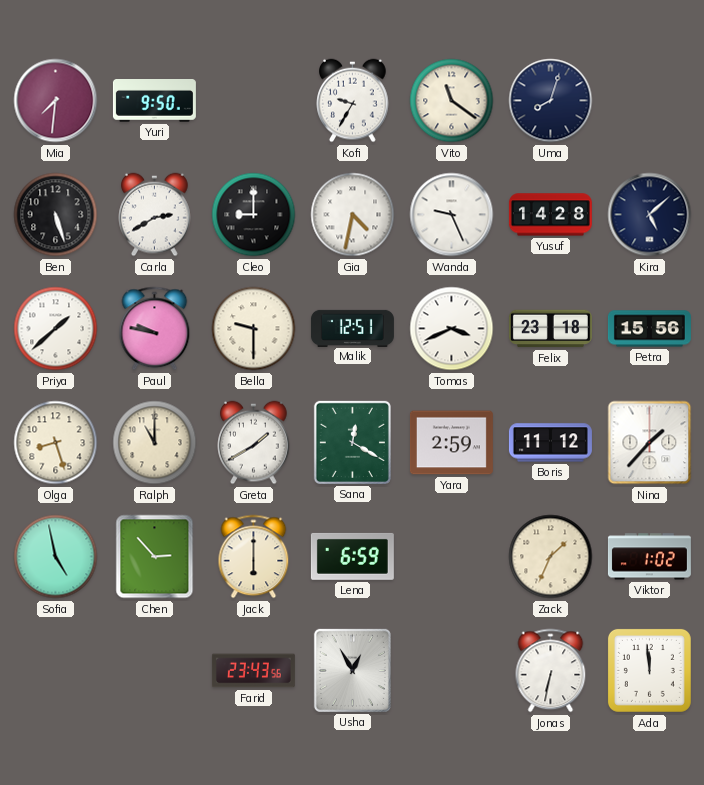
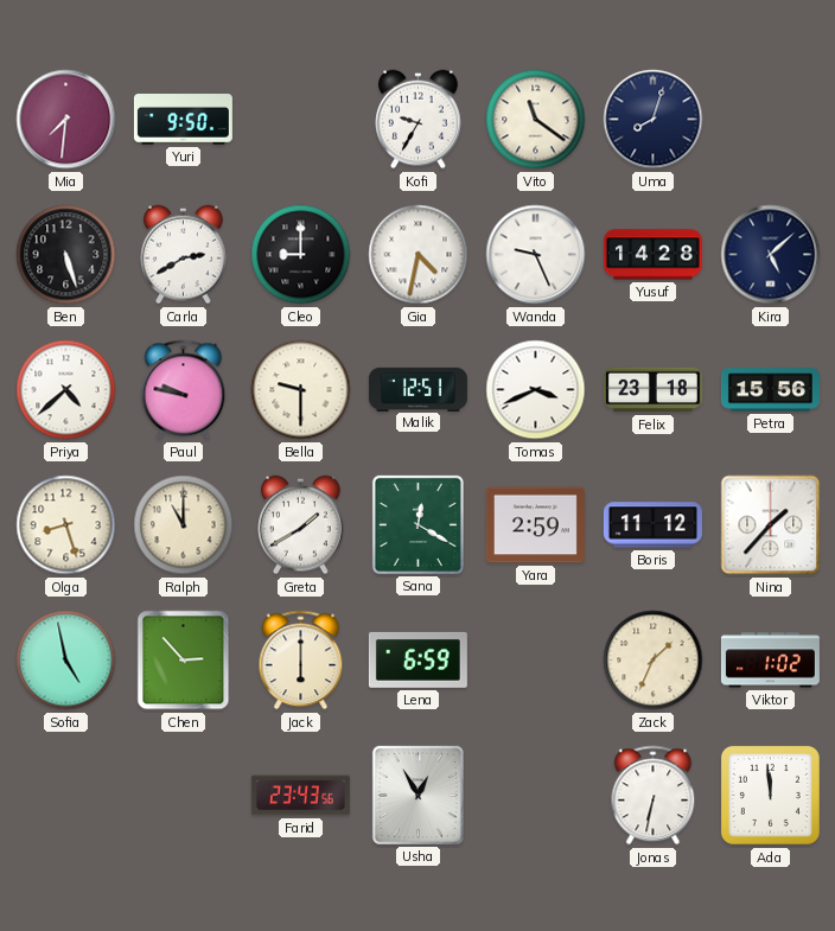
Priya: 1:38 -> 4:38 (66, 390)
